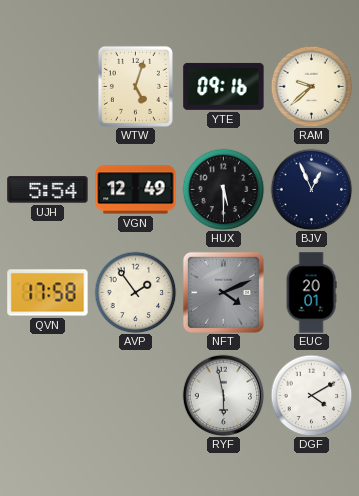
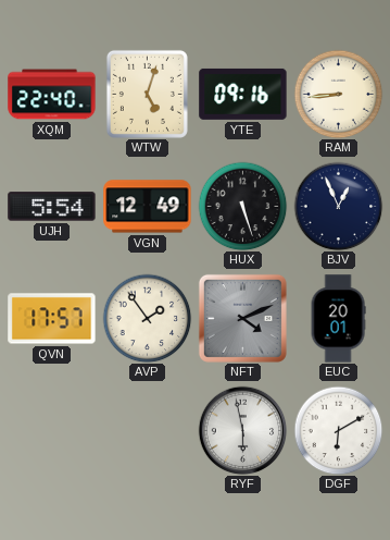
XQM: none -> 22:40 (52, 95)
RAM: 9:38 -> 8:44 (338, 94)
HUX: 5:30 -> 5:27 (242, 206)
QVN: 17:58 -> 17:57 (52, 319)
DGF: 4:10 -> 6:10 (338, 430)
